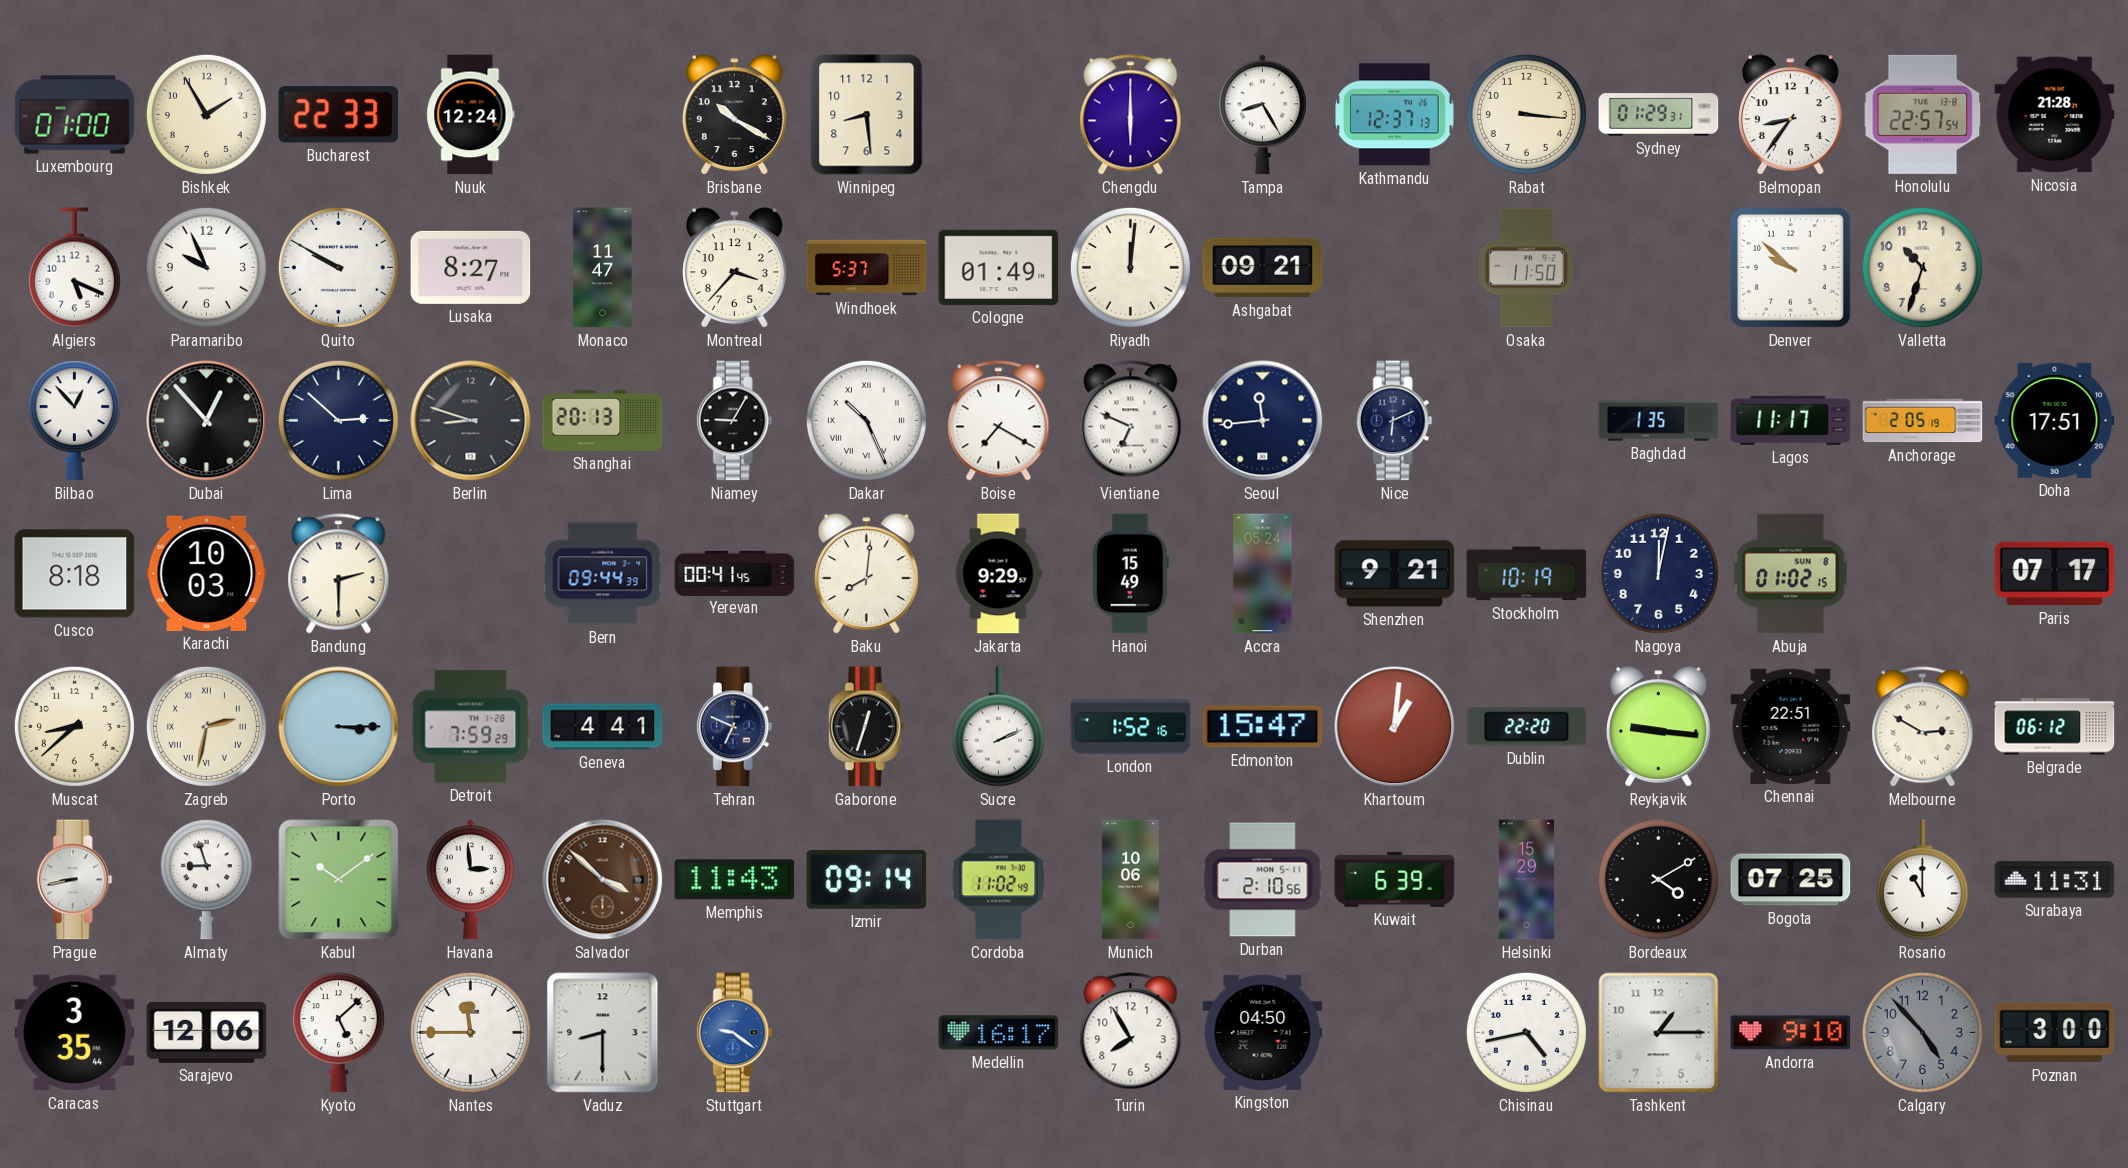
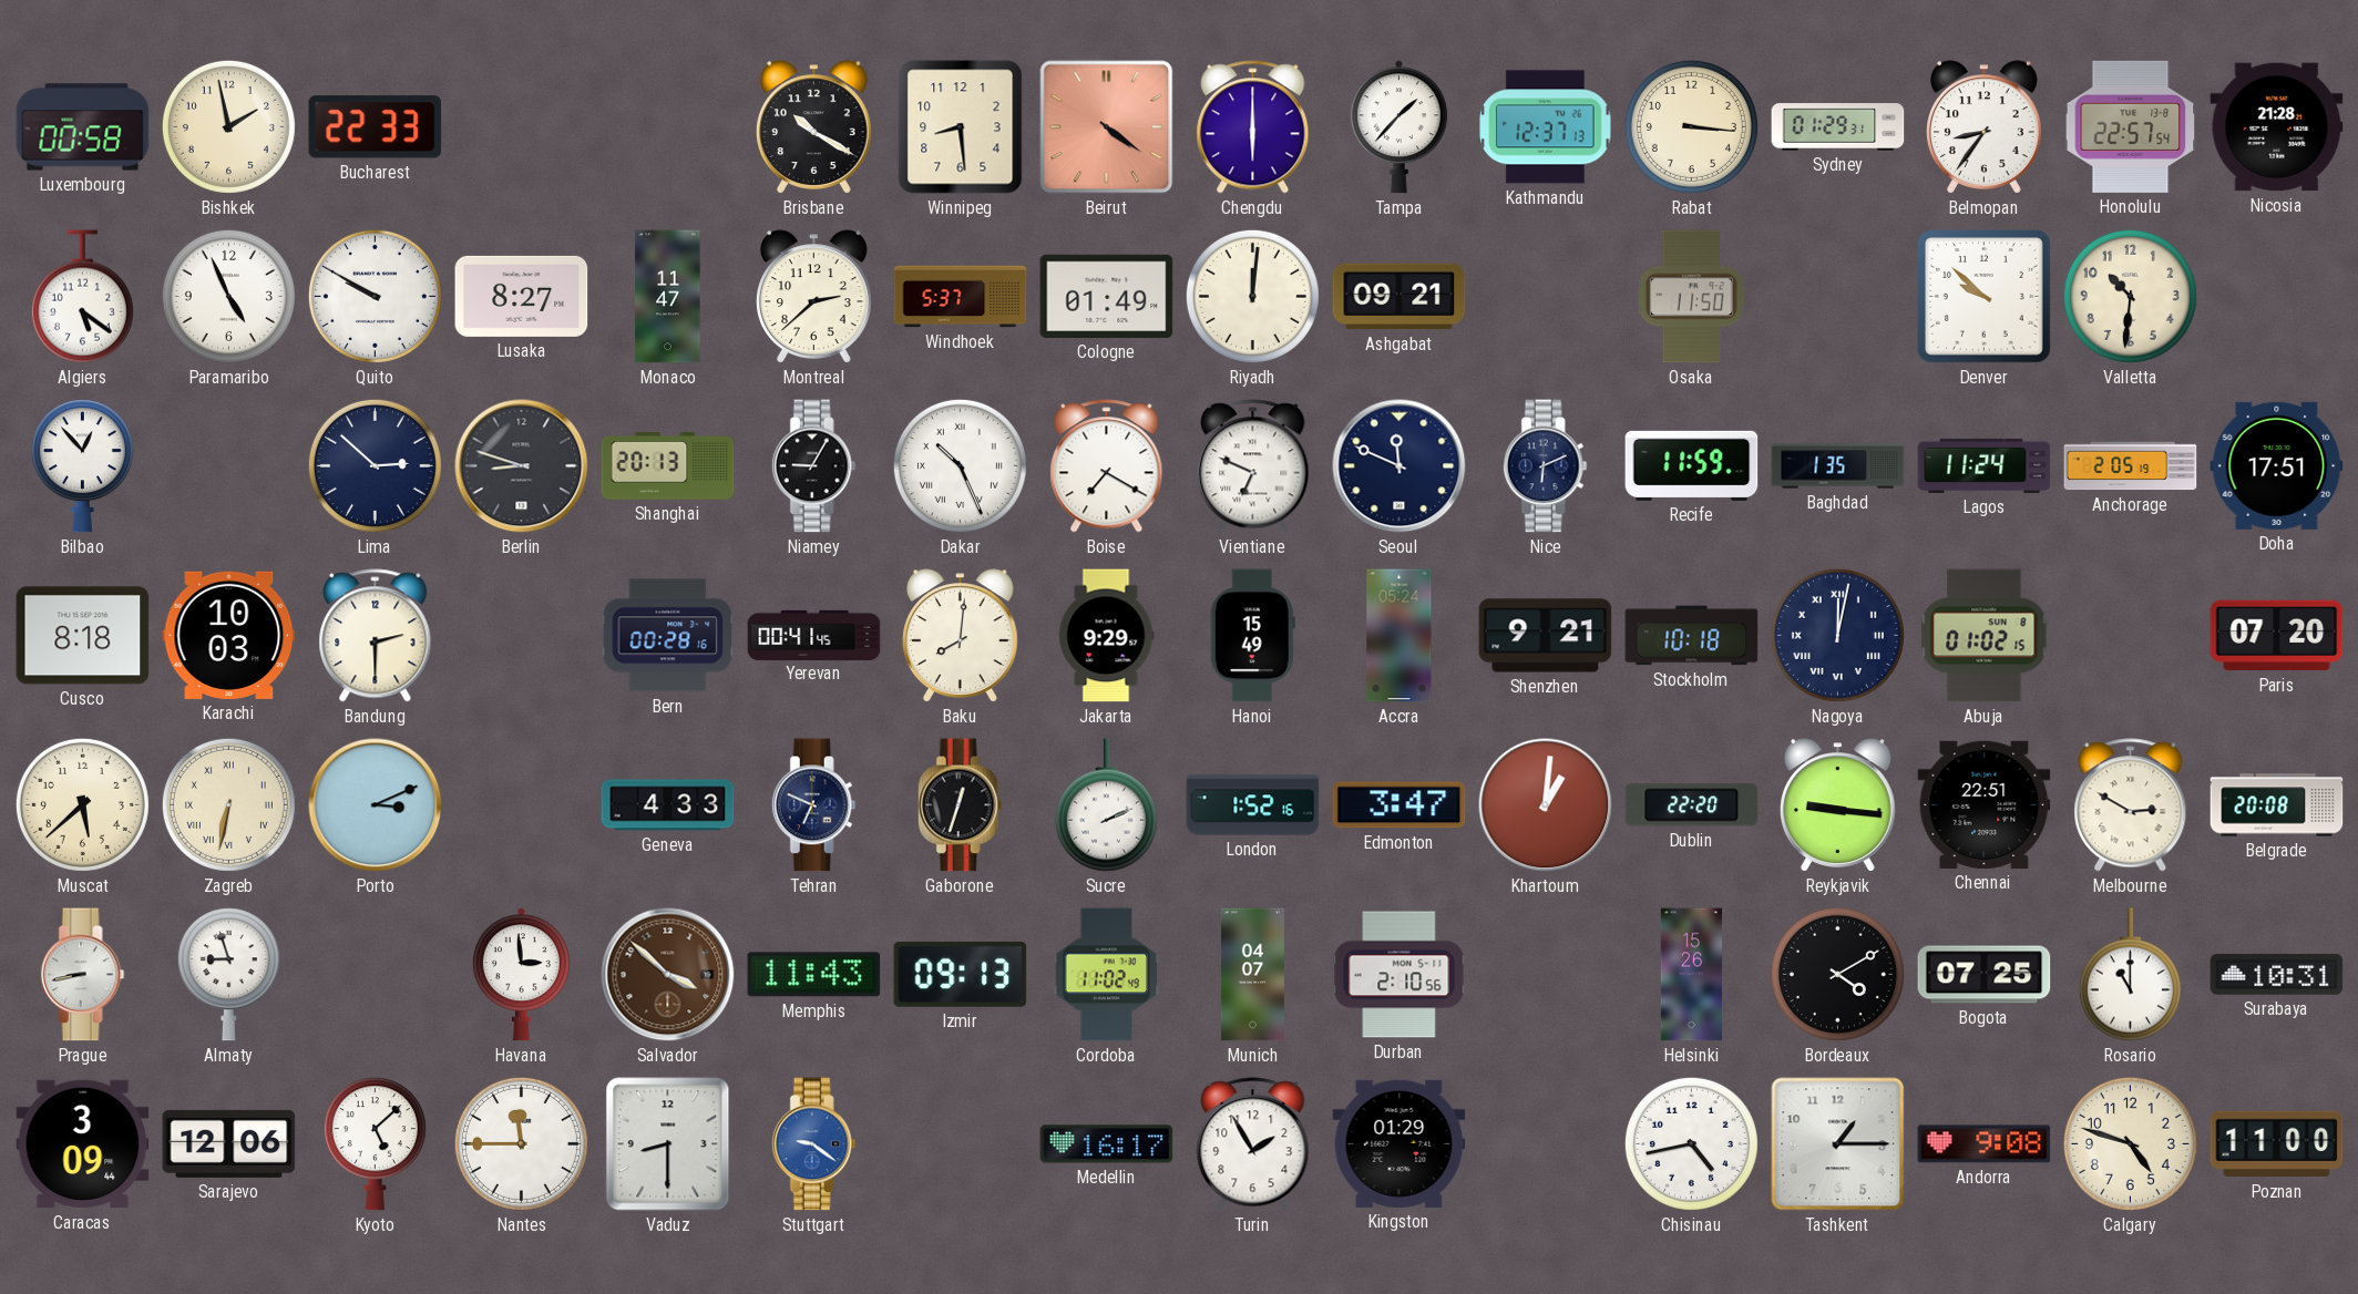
Luxembourg: 01:00 -> 00:58 (83, 127)
Bishkek: 1:55 -> 1:58 (228, 126)
Nuuk: 12:24 -> none (471, 115)
Beirut: none -> 4:21 (1107, 127)
Tampa: 8:25 -> 1:37 (1398, 127)
Algiers: 5:19 -> 5:21 (82, 297)
Paramaribo: 9:56 -> 4:56 (228, 296)
Montreal: 3:37 -> 2:38 (814, 297)
Valletta: 10:33 -> 10:31 (2130, 296)
Dubai: 12:53 -> none (207, 421)
Seoul: 11:44 -> 11:49 (1400, 466)
Recife: none -> 11:59 (1692, 465)
Lagos: 11:17 -> 11:24 (1985, 465)
Bern: 09:44 -> 00:28 (668, 636)
Stockholm: 10:19 -> 10:18 (1692, 636)
Nagoya numerals: Arabic -> Roman (1837, 635)
Paris: 07:17 -> 07:20 (2277, 636)
Muscat: 8:38 -> 5:38 (82, 804)
Zagreb: 2:32 -> 6:32 (228, 804)
Porto: 3:15 -> 3:11 (376, 805)
Detroit: 7:59 -> none (471, 727)
Geneva: 4:41 -> 4:33 (668, 805)
Edmonton: 15:47 -> 3:47 (1400, 805)
Belgrade: 06:12 -> 20:08 (2277, 805)
Kabul: 10:09 -> none (339, 880)
Izmir: 09:14 -> 09:13 (961, 974)
Munich: 10:06 -> 04:07 (1252, 975)
Kuwait: 6:39 -> none (1395, 879)
Helsinki: 15:29 -> 15:26 (1692, 975)
Surabaya: 11:31 -> 10:31 (2277, 975)
Caracas: 3:35 -> 3:09 (83, 1144)
Turin: 7:55 -> 1:55 (1253, 1144)
Kingston: 04:50 -> 01:29 (1400, 1143)
Andorra: 9:10 -> 9:08 (1985, 1144)
Calgary: 4:53 -> 4:48 (2130, 1143)
Calgary dial: grey -> cream (2130, 1143)
Poznan: 3:00 -> 11:00 (2277, 1144)
